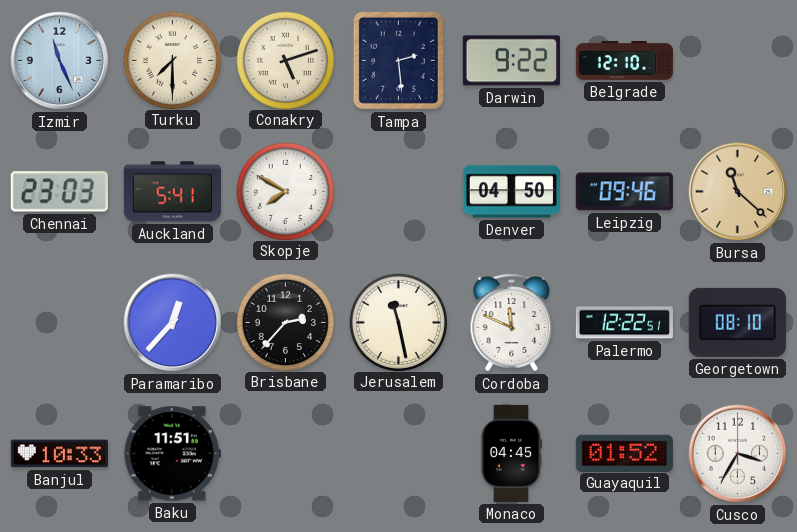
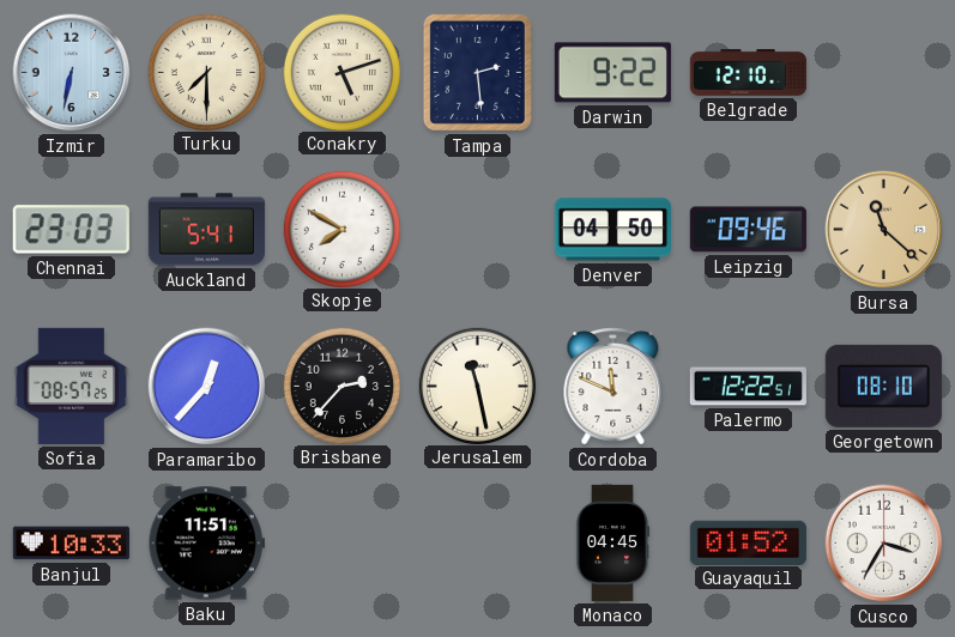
Izmir: 11:26 -> 6:32 (72, 73)
Sofia: none -> 08:57 (72, 386)
